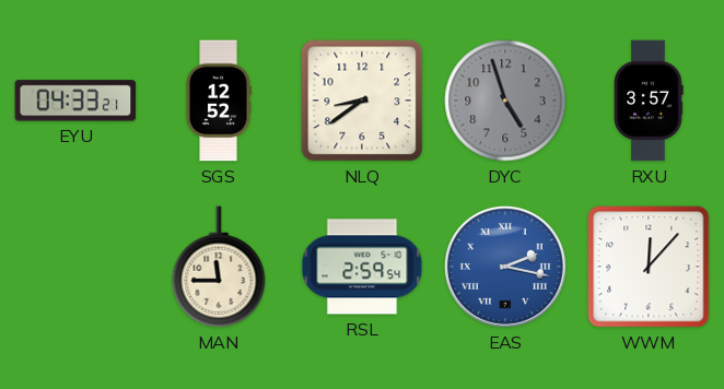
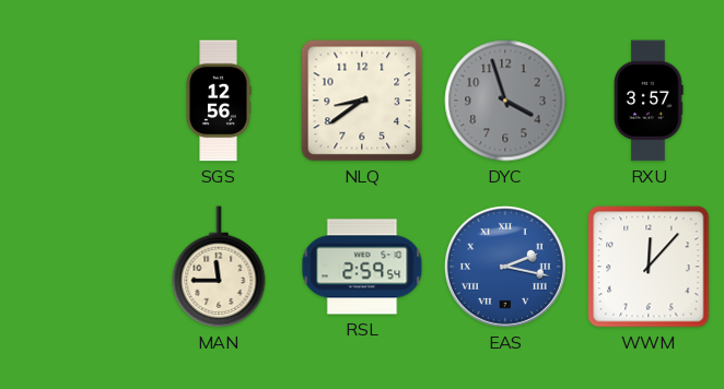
EYU: 04:33 -> none (75, 101)
SGS: 12:52 -> 12:56 (219, 101)
DYC: 4:57 -> 3:57 (505, 101)
